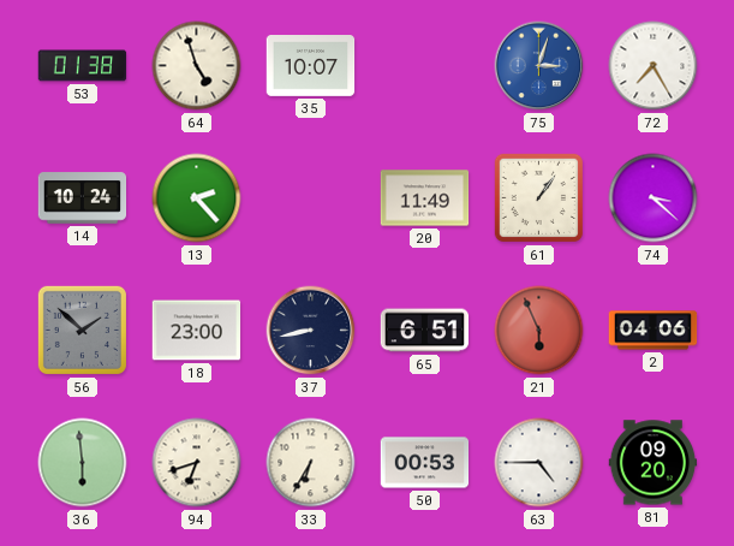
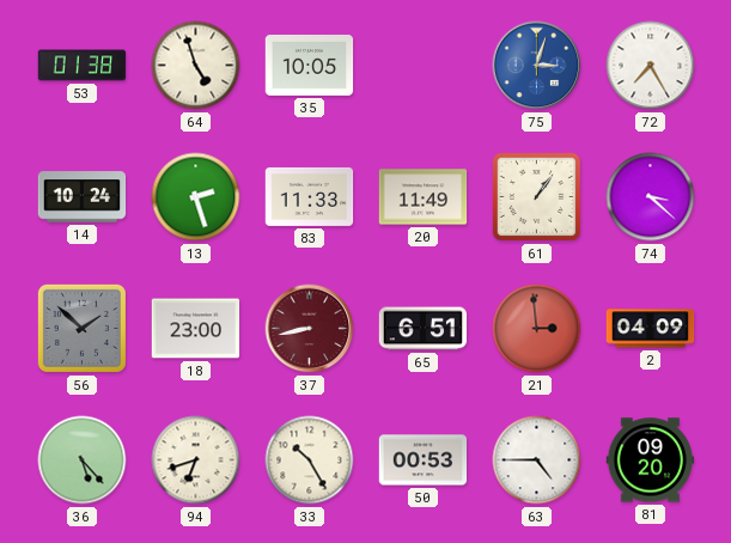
35: 10:07 -> 10:05 (310, 66)
13: 2:23 -> 2:27 (196, 197)
83: none -> 11:33 (310, 196)
37 dial: navy -> burgundy (310, 329)
21: 5:56 -> 2:59 (537, 329)
2: 04:06 -> 04:09 (651, 329)
36: 5:59 -> 5:23 (83, 460)
33: 6:35 -> 10:25 (310, 460)
